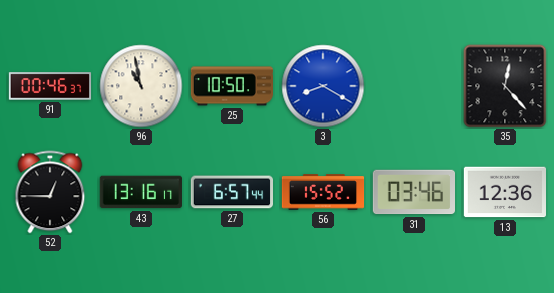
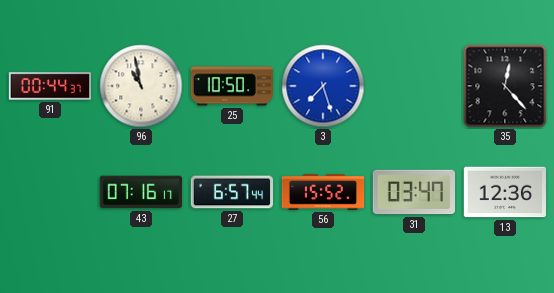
91: 00:46 -> 00:44 (50, 86)
3: 8:20 -> 7:27 (323, 86)
52: 12:45 -> none (50, 192)
43: 13:16 -> 07:16 (141, 192)
31: 03:46 -> 03:47 (413, 192)
